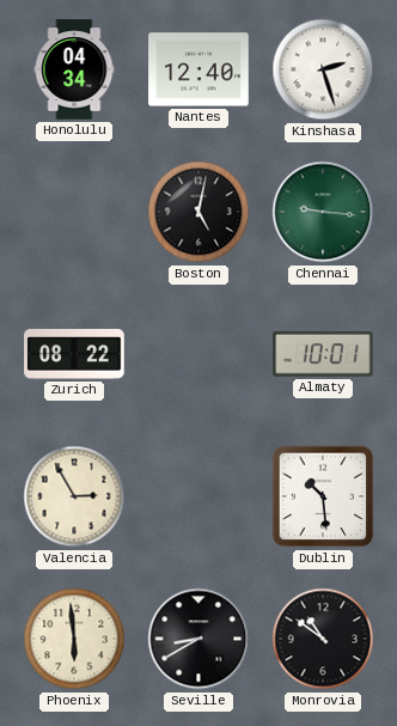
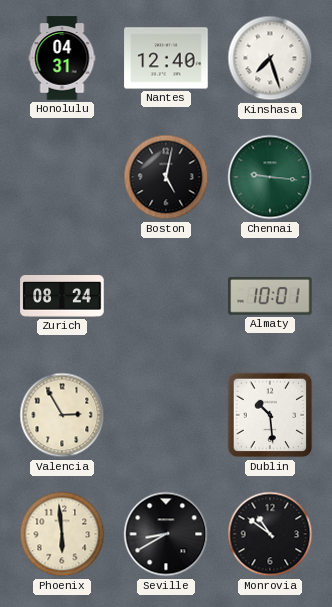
Honolulu: 04:34 -> 04:31 (62, 58)
Kinshasa: 2:27 -> 7:27 (270, 58)
Zurich: 08:22 -> 08:24 (62, 297)
